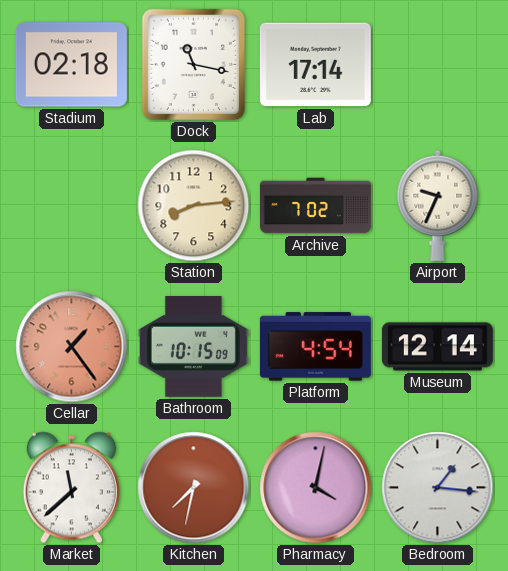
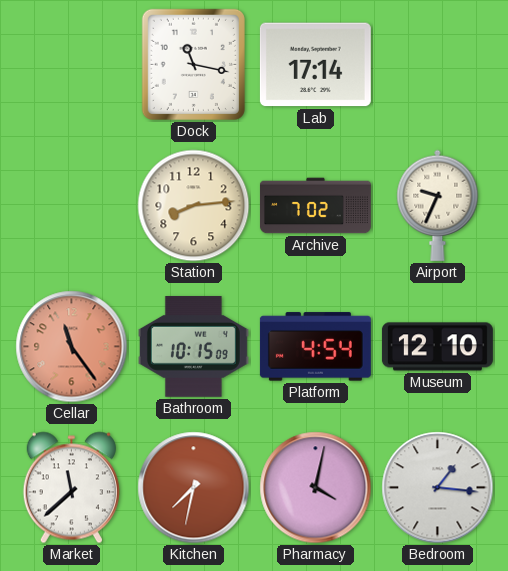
Stadium: 02:18 -> none (71, 65)
Cellar: 1:24 -> 11:24 (72, 347)
Museum: 12:14 -> 12:10 (437, 347)
